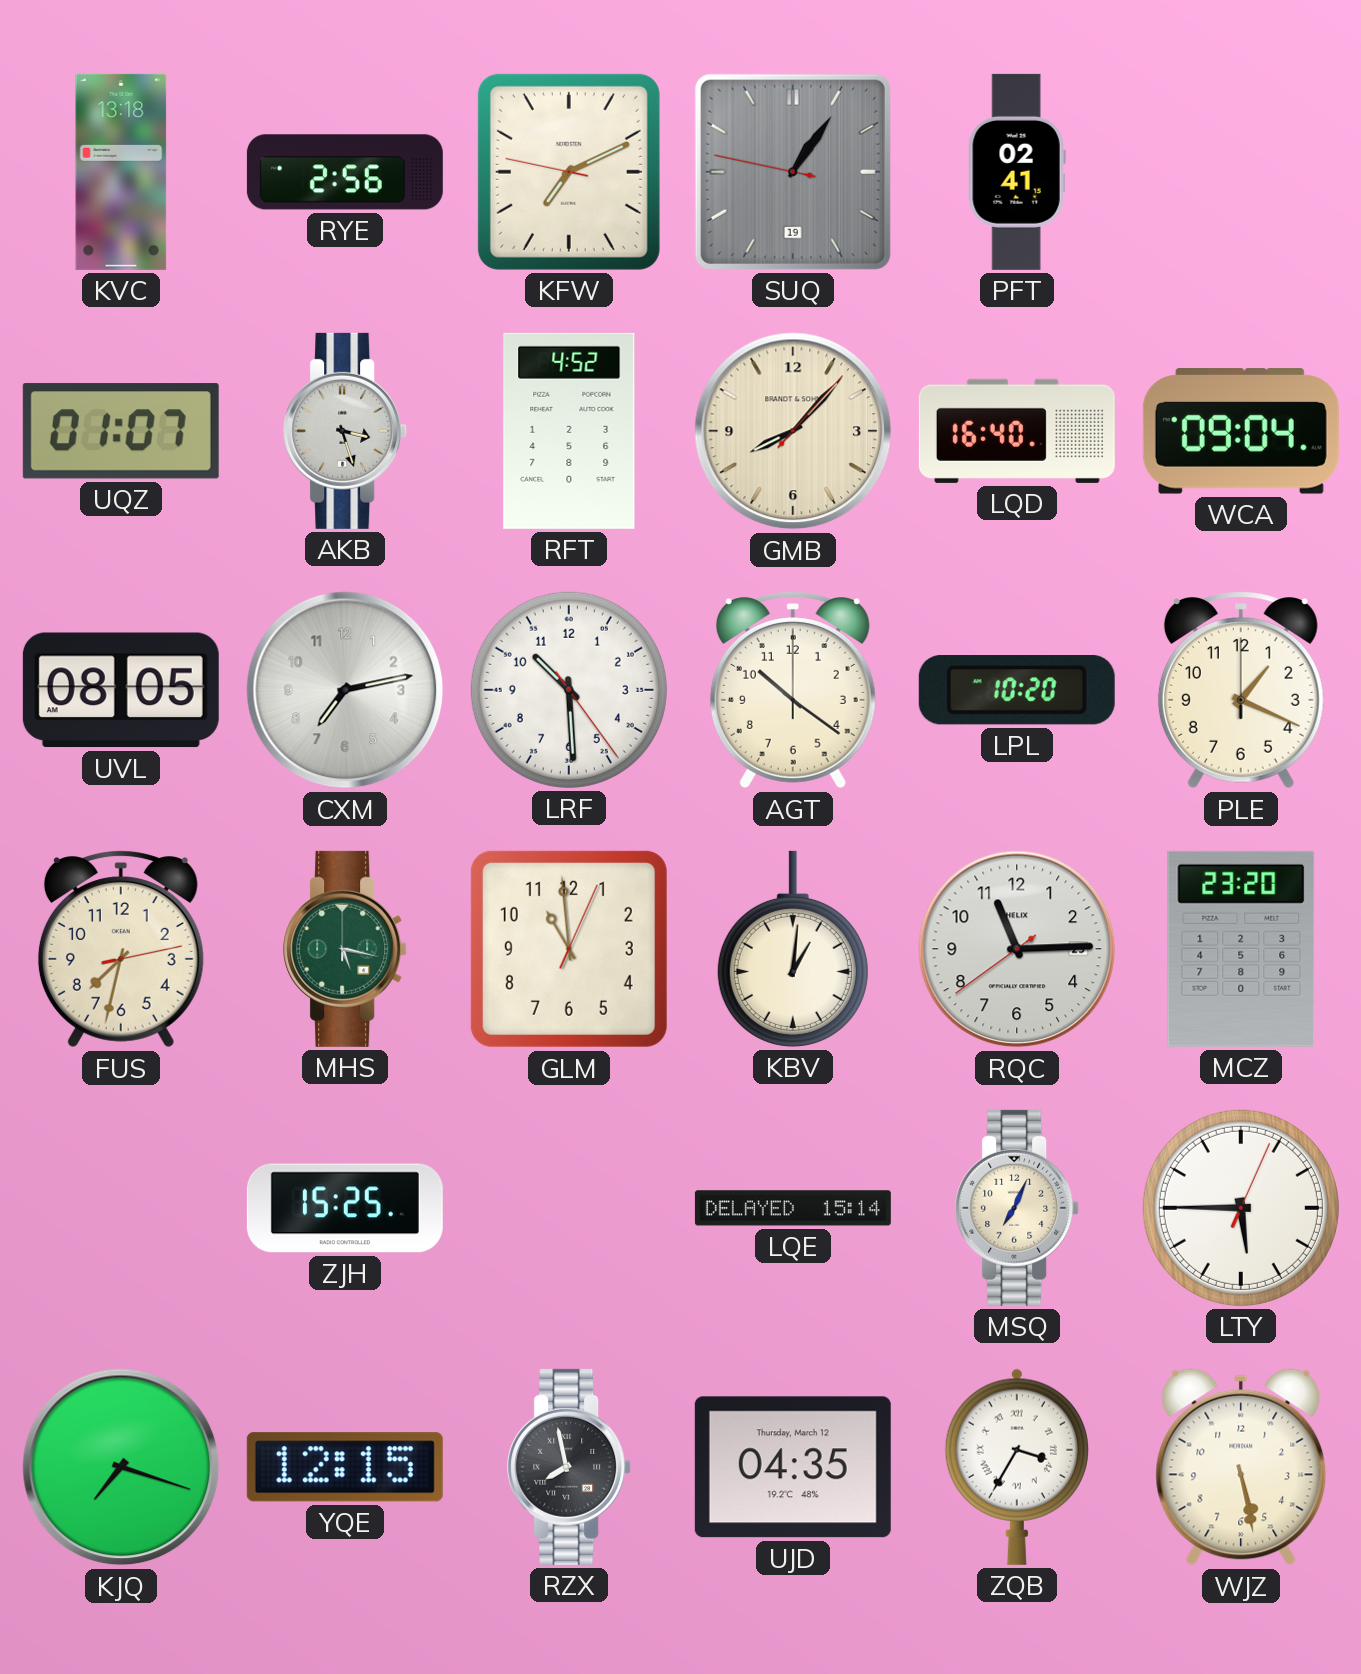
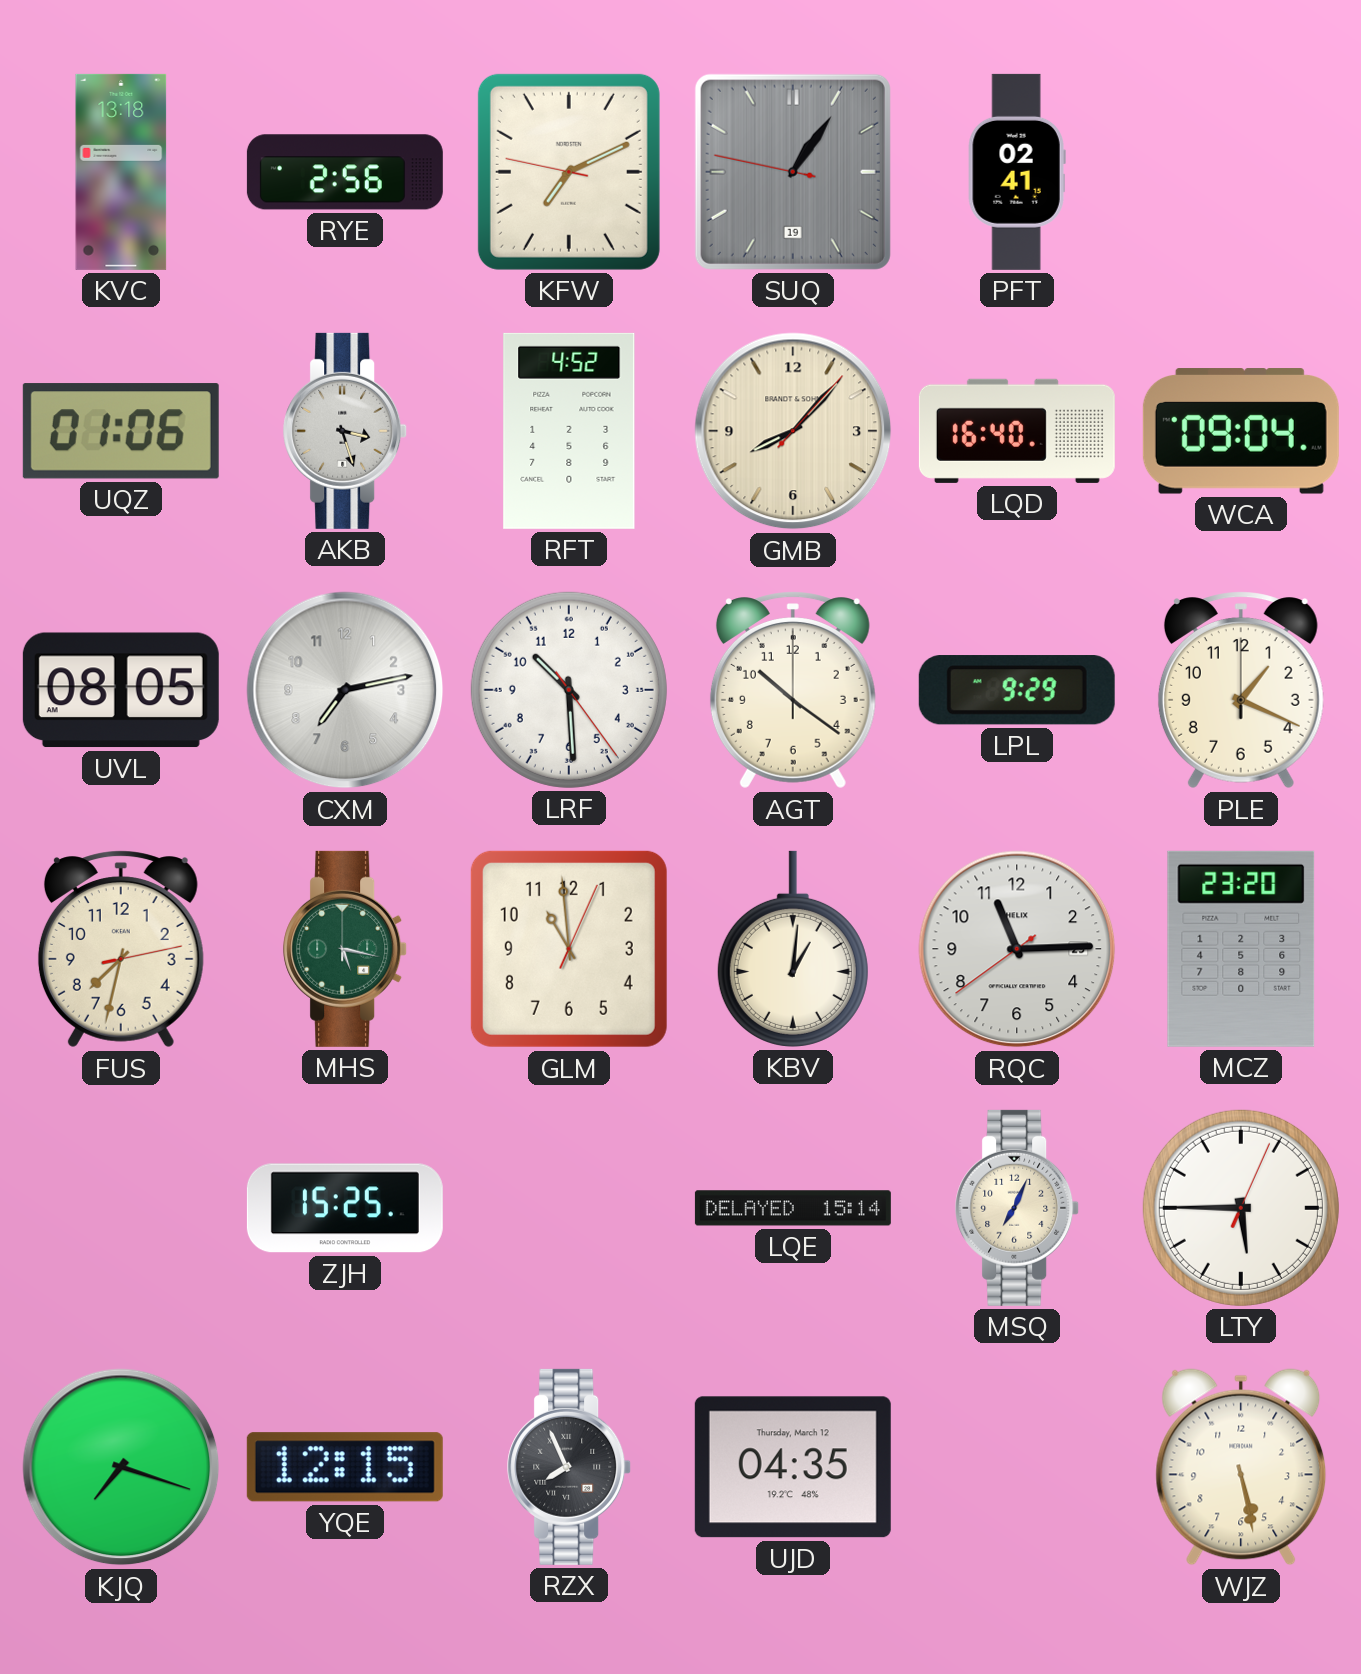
UQZ: 01:07 -> 01:06 (121, 431)
LPL: 10:20 -> 9:29 (1017, 691)
RZX: 7:58 -> 7:56 (570, 1467)
ZQB: 3:35 -> none (1017, 1467)
